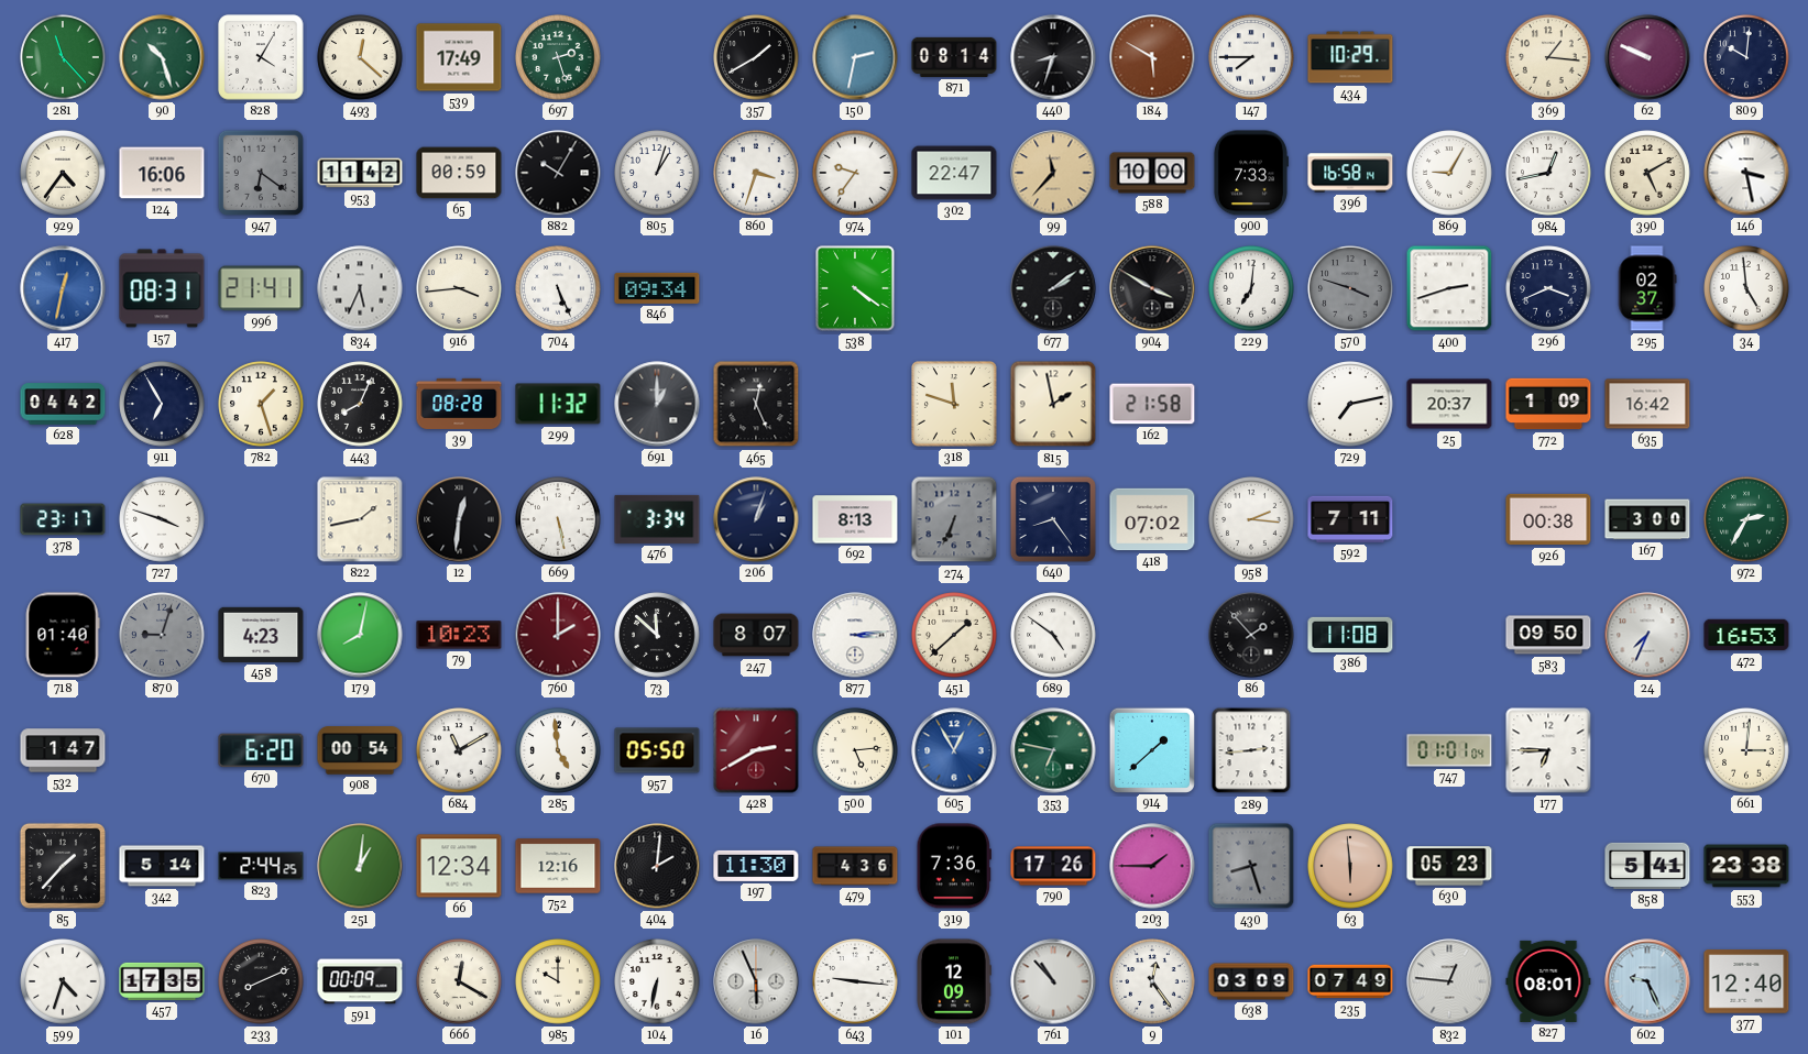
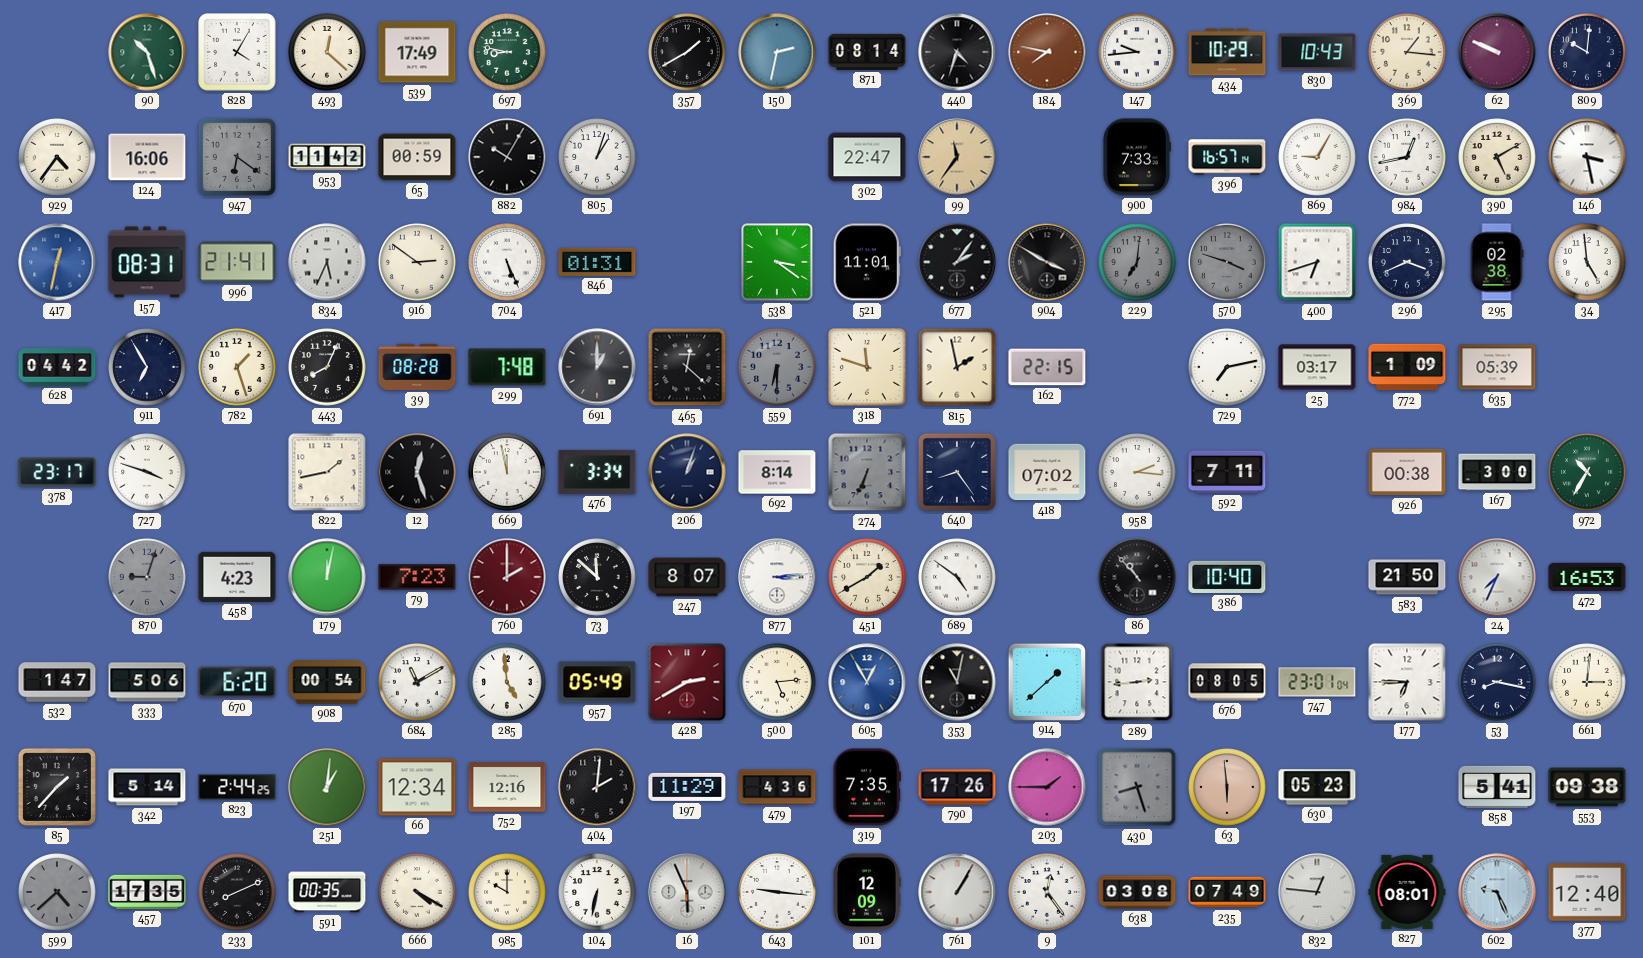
281: 11:23 -> none (63, 57)
697: 2:27 -> 8:47 (507, 52)
440: 8:33 -> 4:33 (957, 52)
184: 5:50 -> 7:47 (1047, 52)
147: 7:45 -> 9:44 (1137, 52)
830: none -> 10:43 (1317, 52)
860: 3:33 -> none (756, 173)
974: 9:36 -> none (855, 173)
99: 11:37 -> 11:36 (957, 157)
588: 10:00 -> none (1152, 173)
396: 16:58 -> 16:57 (1227, 157)
916: 3:44 -> 2:51 (417, 262)
846: 09:34 -> 01:31 (597, 262)
538: 4:21 -> 3:21 (777, 262)
521: none -> 11:01 (867, 262)
677: 2:09 -> 2:06 (957, 262)
229 dial: white -> grey (1137, 262)
400: 2:42 -> 6:42 (1317, 262)
295: 02:37 -> 02:38 (1497, 262)
299: 11:32 -> 7:48 (507, 367)
465: 12:26 -> 12:22 (687, 367)
559: none -> 6:30 (777, 367)
162: 21:58 -> 22:15 (1047, 367)
25: 20:37 -> 03:17 (1317, 367)
635: 16:42 -> 05:39 (1497, 367)
12: 12:31 -> 12:27 (417, 472)
669: 5:28 -> 11:58 (507, 472)
692: 8:13 -> 8:14 (777, 472)
972: 2:35 -> 10:35 (1587, 472)
718: 01:40 -> none (63, 635)
179: 8:02 -> 12:02 (327, 577)
79: 10:23 -> 7:23 (417, 577)
451: 1:38 -> 1:40 (867, 577)
86: 1:53 -> 10:53 (1137, 577)
386: 11:08 -> 10:40 (1227, 577)
583: 09:50 -> 21:50 (1407, 577)
333: none -> 5:06 (147, 682)
957: 05:50 -> 05:49 (597, 682)
353: 6:47 -> 11:02 (957, 682)
353 dial: green -> black (957, 682)
676: none -> 08:05 (1227, 682)
747: 01:01 -> 23:01 (1317, 682)
53: none -> 8:17 (1497, 682)
197: 11:30 -> 11:29 (687, 787)
319: 7:36 -> 7:35 (866, 787)
553: 23:38 -> 09:38 (1587, 787)
599: 4:33 -> 4:38 (57, 892)
599 dial: white -> grey (57, 892)
591: 00:09 -> 00:35 (327, 892)
666: 12:20 -> 4:20 (417, 892)
761: 10:53 -> 1:05 (957, 892)
638: 03:09 -> 03:08 (1137, 892)
